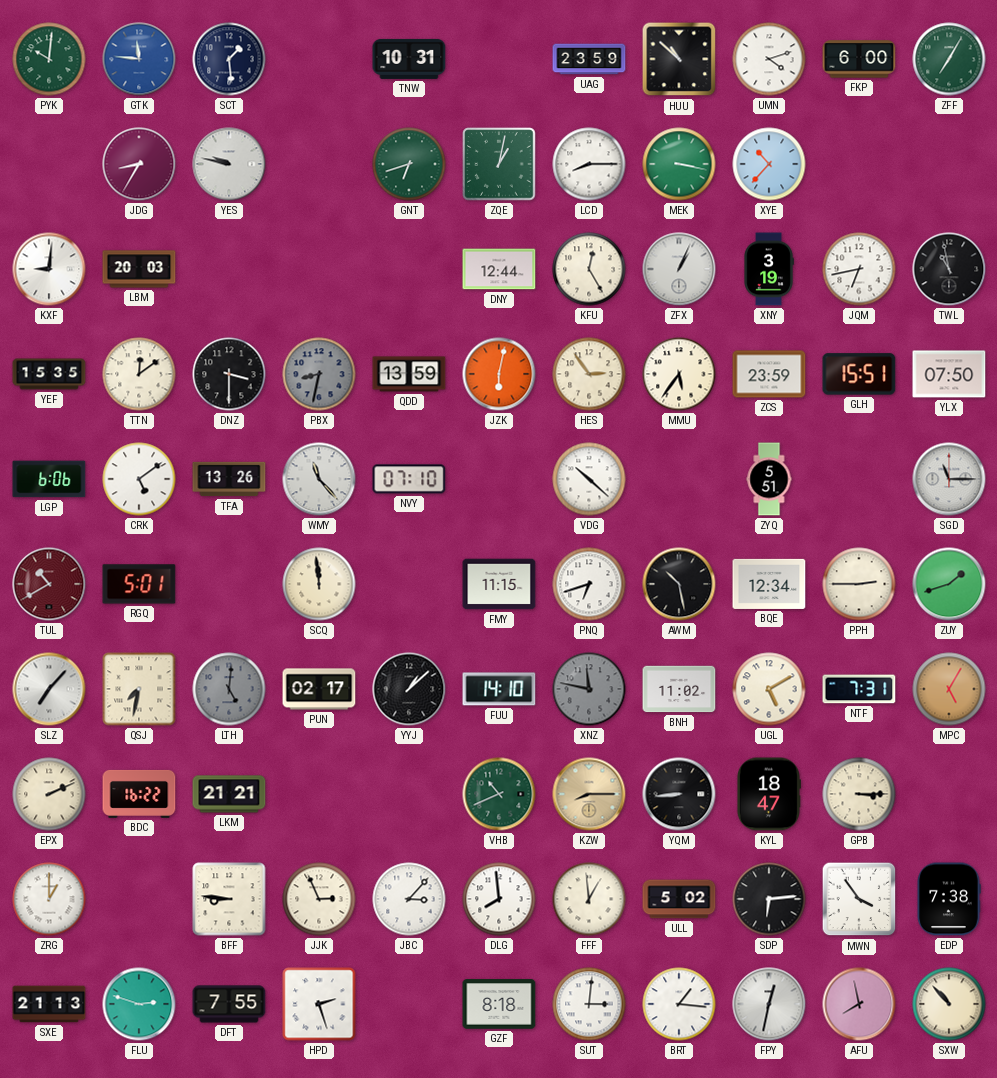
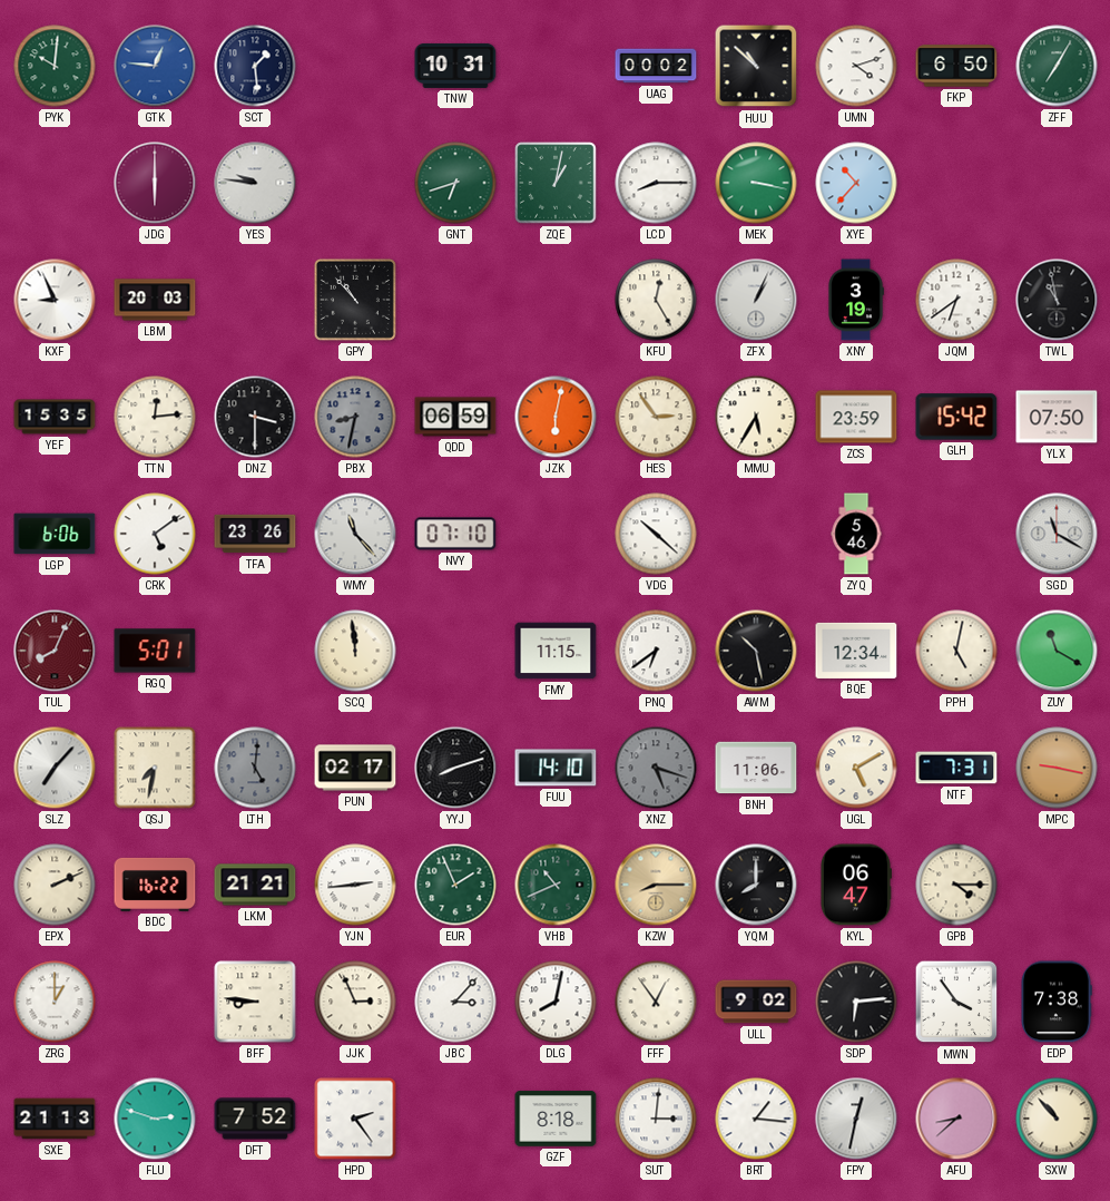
GTK: 11:46 -> 12:46 (155, 66)
UAG: 23:59 -> 00:02 (656, 66)
FKP: 6:00 -> 6:50 (956, 66)
JDG: 8:35 -> 6:00 (155, 183)
YES: 9:47 -> 9:46 (255, 183)
KXF: 9:01 -> 8:56 (55, 300)
GPY: none -> 10:53 (355, 300)
DNY: 12:44 -> none (499, 269)
JQM: 6:43 -> 6:39 (956, 300)
TTN: 12:09 -> 12:14 (155, 417)
QDD: 13:59 -> 06:59 (455, 417)
MMU: 5:36 -> 5:35 (756, 417)
GLH: 15:51 -> 15:42 (956, 417)
TFA: 13:26 -> 23:26 (255, 534)
ZYQ: 5:51 -> 5:46 (856, 534)
SGD: 11:15 -> 11:20 (1057, 534)
TUL: 10:40 -> 8:04 (55, 651)
PNQ: 6:42 -> 6:39 (656, 651)
PPH: 2:45 -> 5:02 (956, 651)
ZUY: 1:42 -> 11:20 (1057, 651)
YYJ: 1:08 -> 8:12 (455, 768)
XNZ: 11:47 -> 5:18 (656, 768)
BNH: 11:02 -> 11:06 (756, 768)
MPC: 5:05 -> 9:17 (1057, 768)
YJN: none -> 2:44 (355, 885)
EUR: none -> 1:56 (455, 885)
YQM: 8:44 -> 8:00 (756, 885)
KYL: 18:47 -> 06:47 (855, 885)
GPB: 3:15 -> 4:15 (956, 885)
DLG: 7:59 -> 8:02 (556, 1002)
FFF: 12:59 -> 12:54 (656, 1002)
ULL: 5:02 -> 9:02 (756, 1002)
DFT: 7:55 -> 7:52 (255, 1119)
HPD: 2:27 -> 2:24 (355, 1119)
AFU: 7:58 -> 8:38 (956, 1119)
